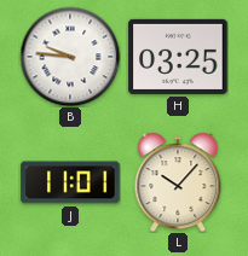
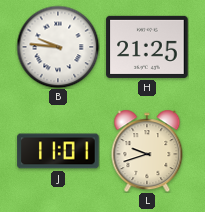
H: 03:25 -> 21:25 (147, 47)
L: 10:07 -> 9:42 (147, 151)
